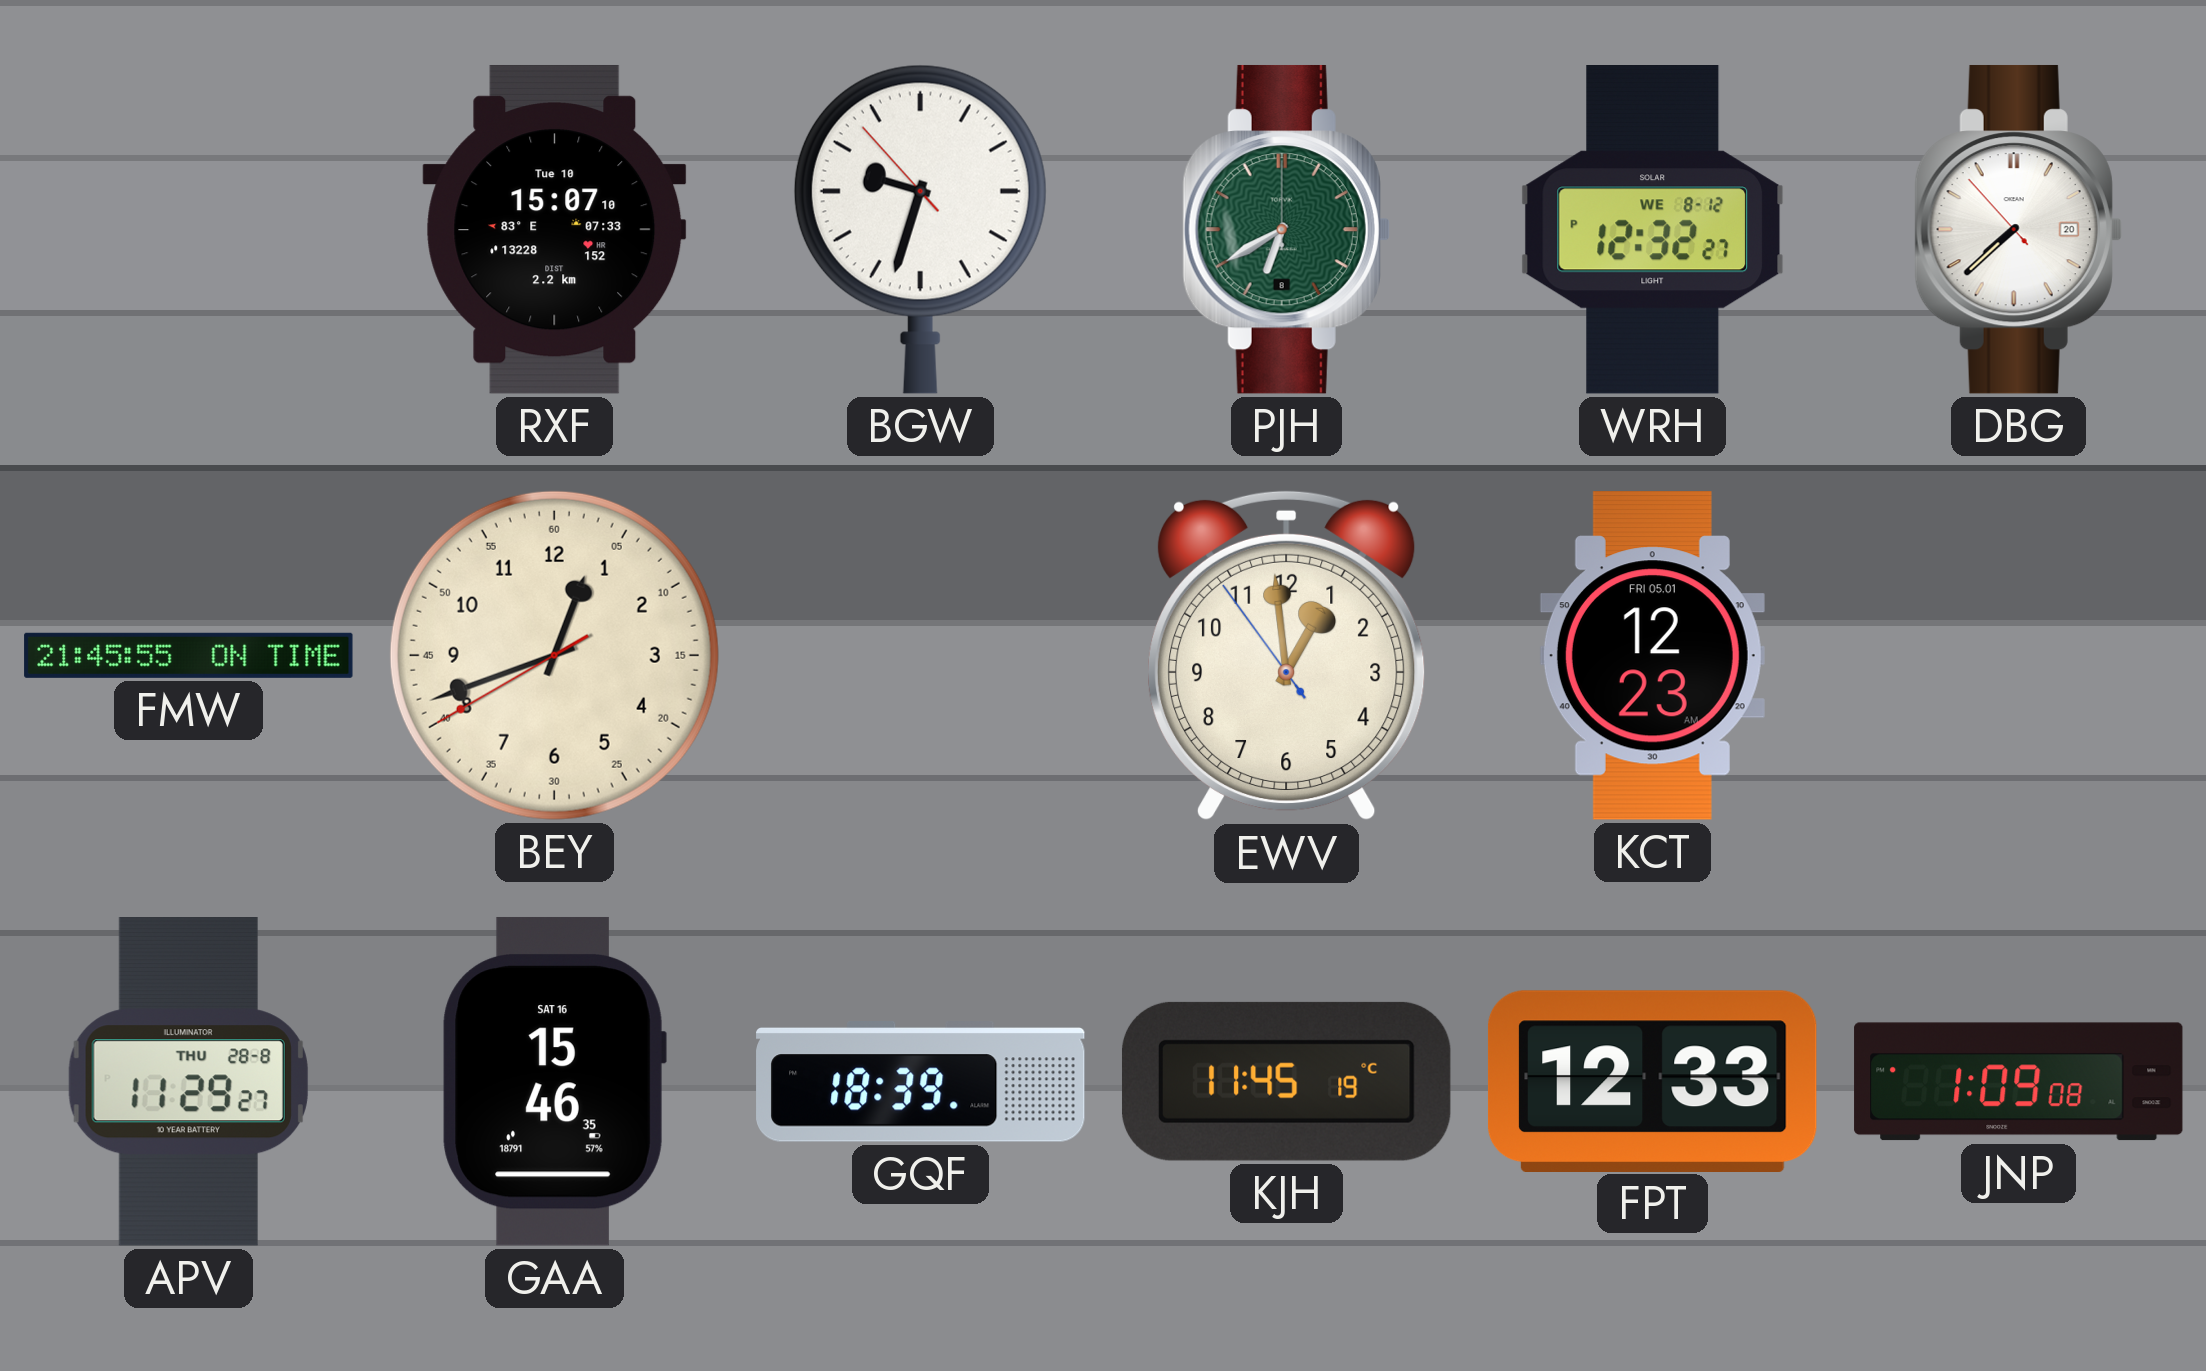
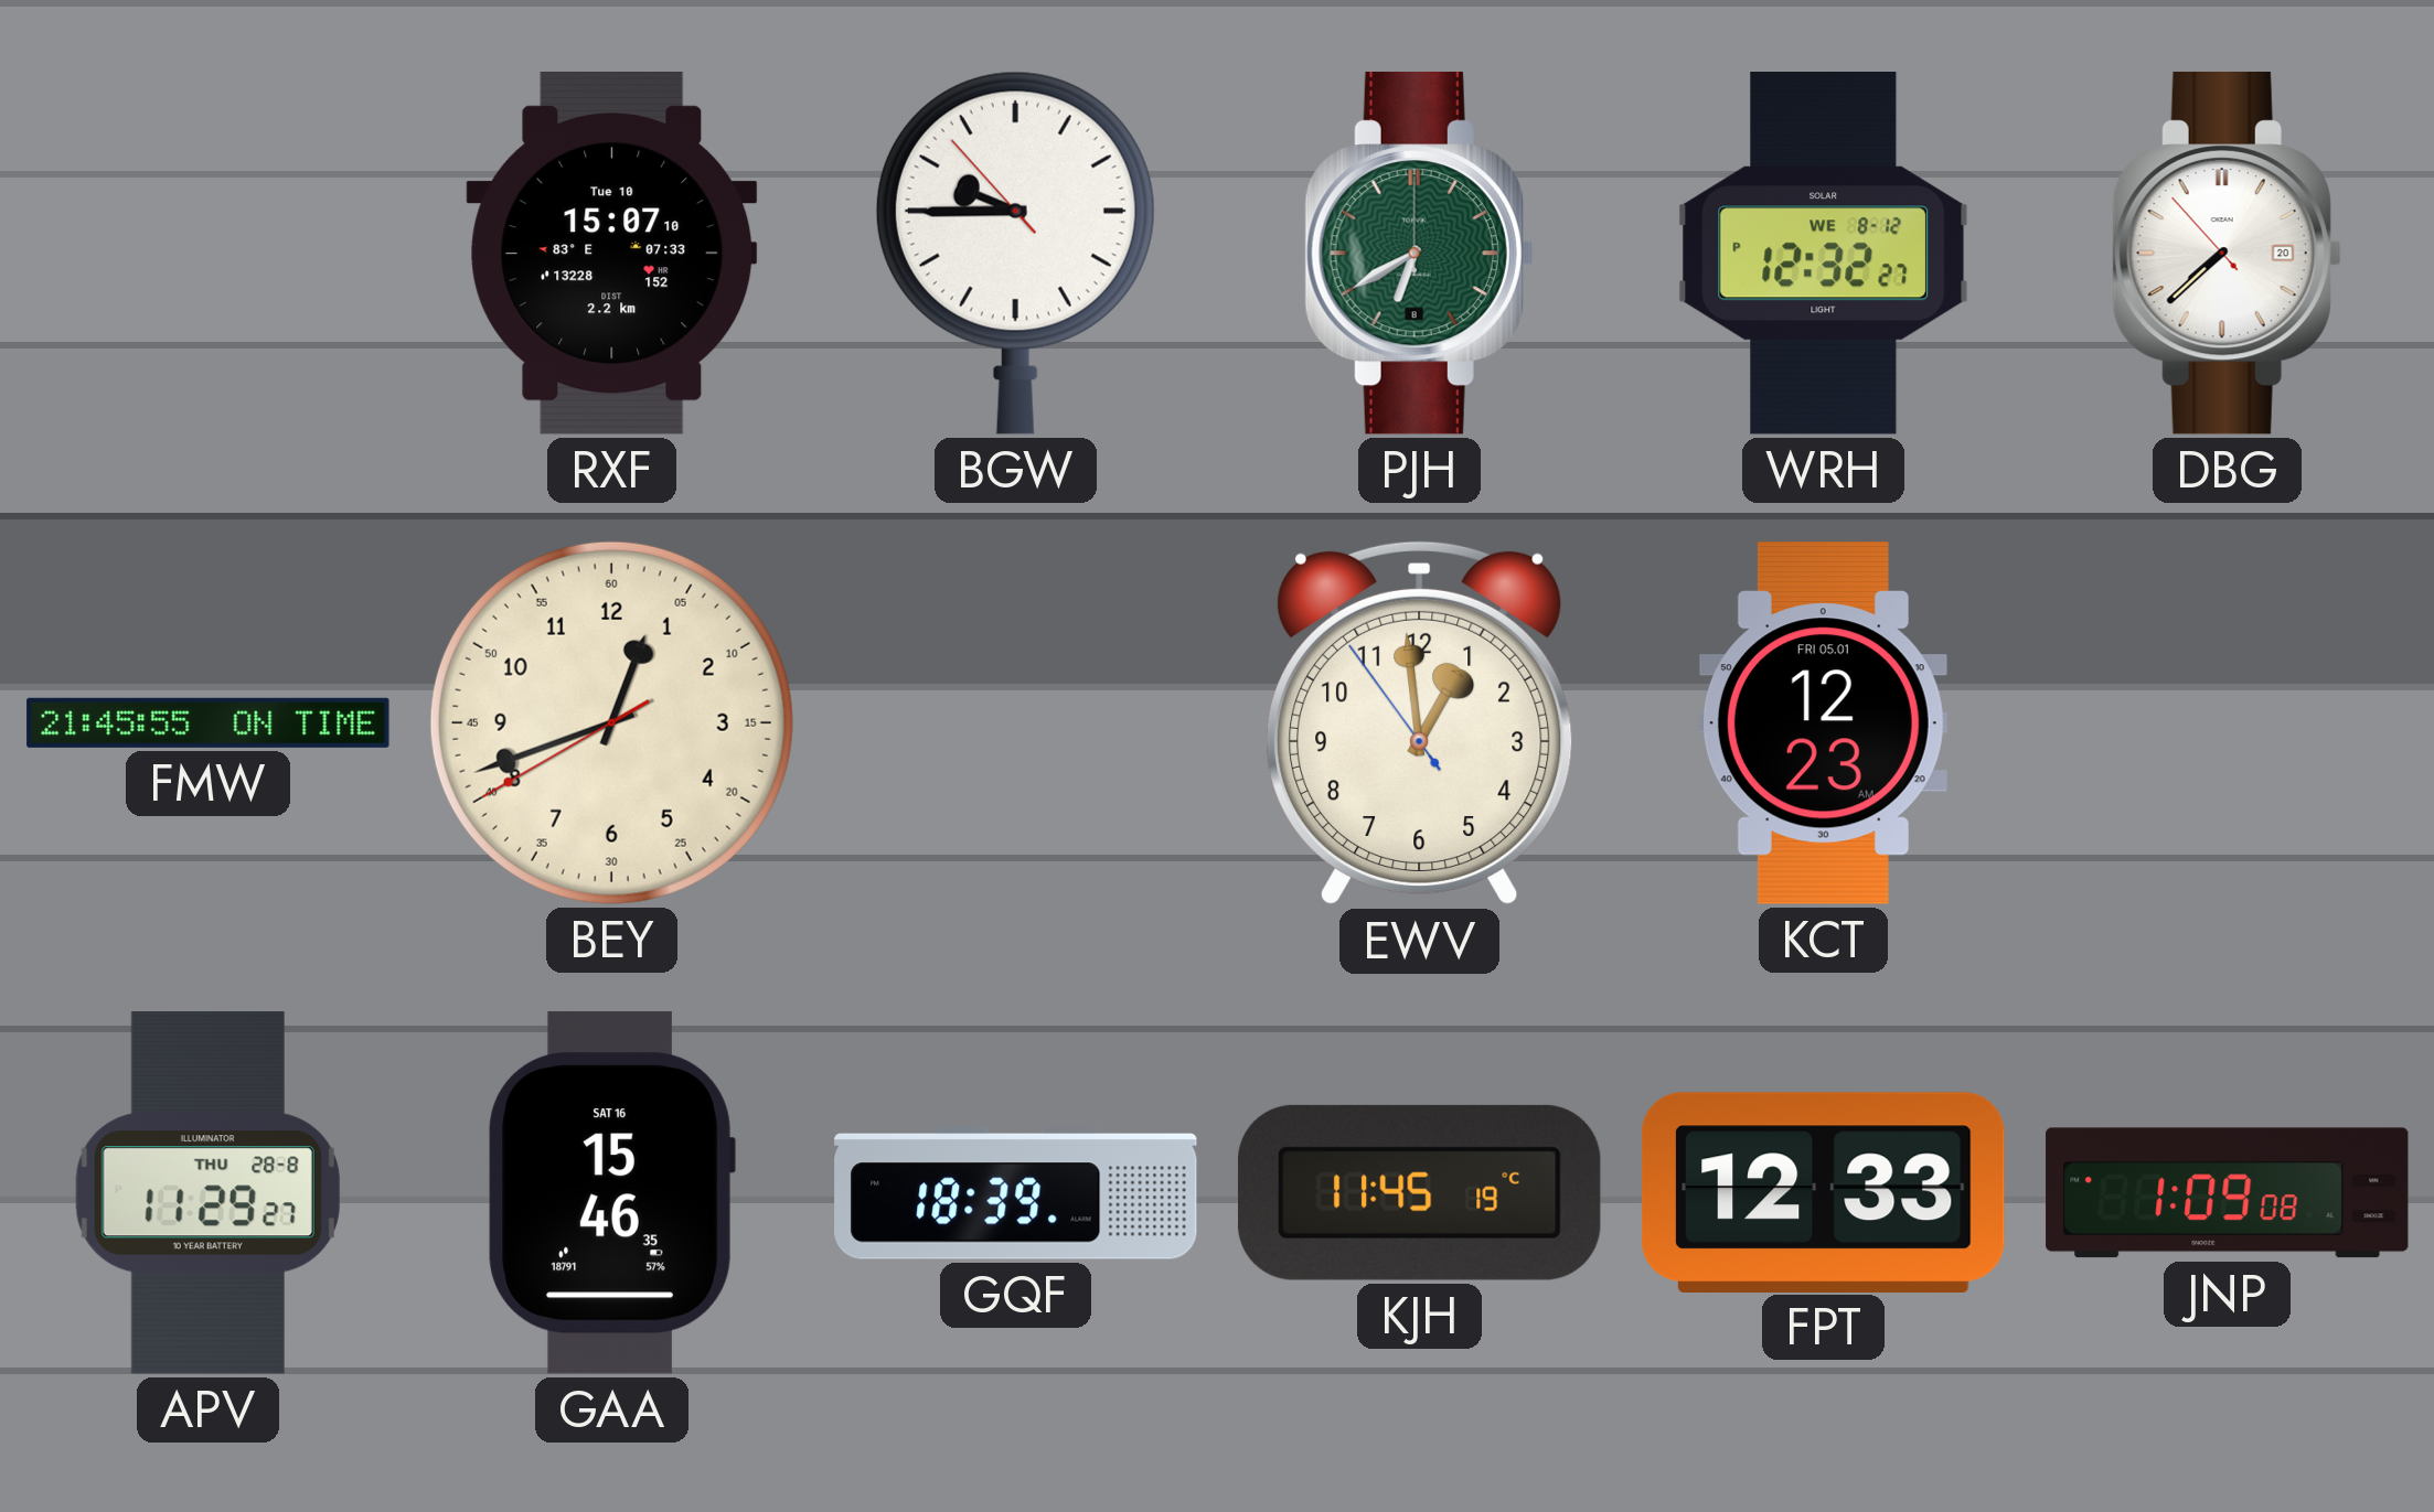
BGW: 9:32 -> 9:44 (1015, 253)
